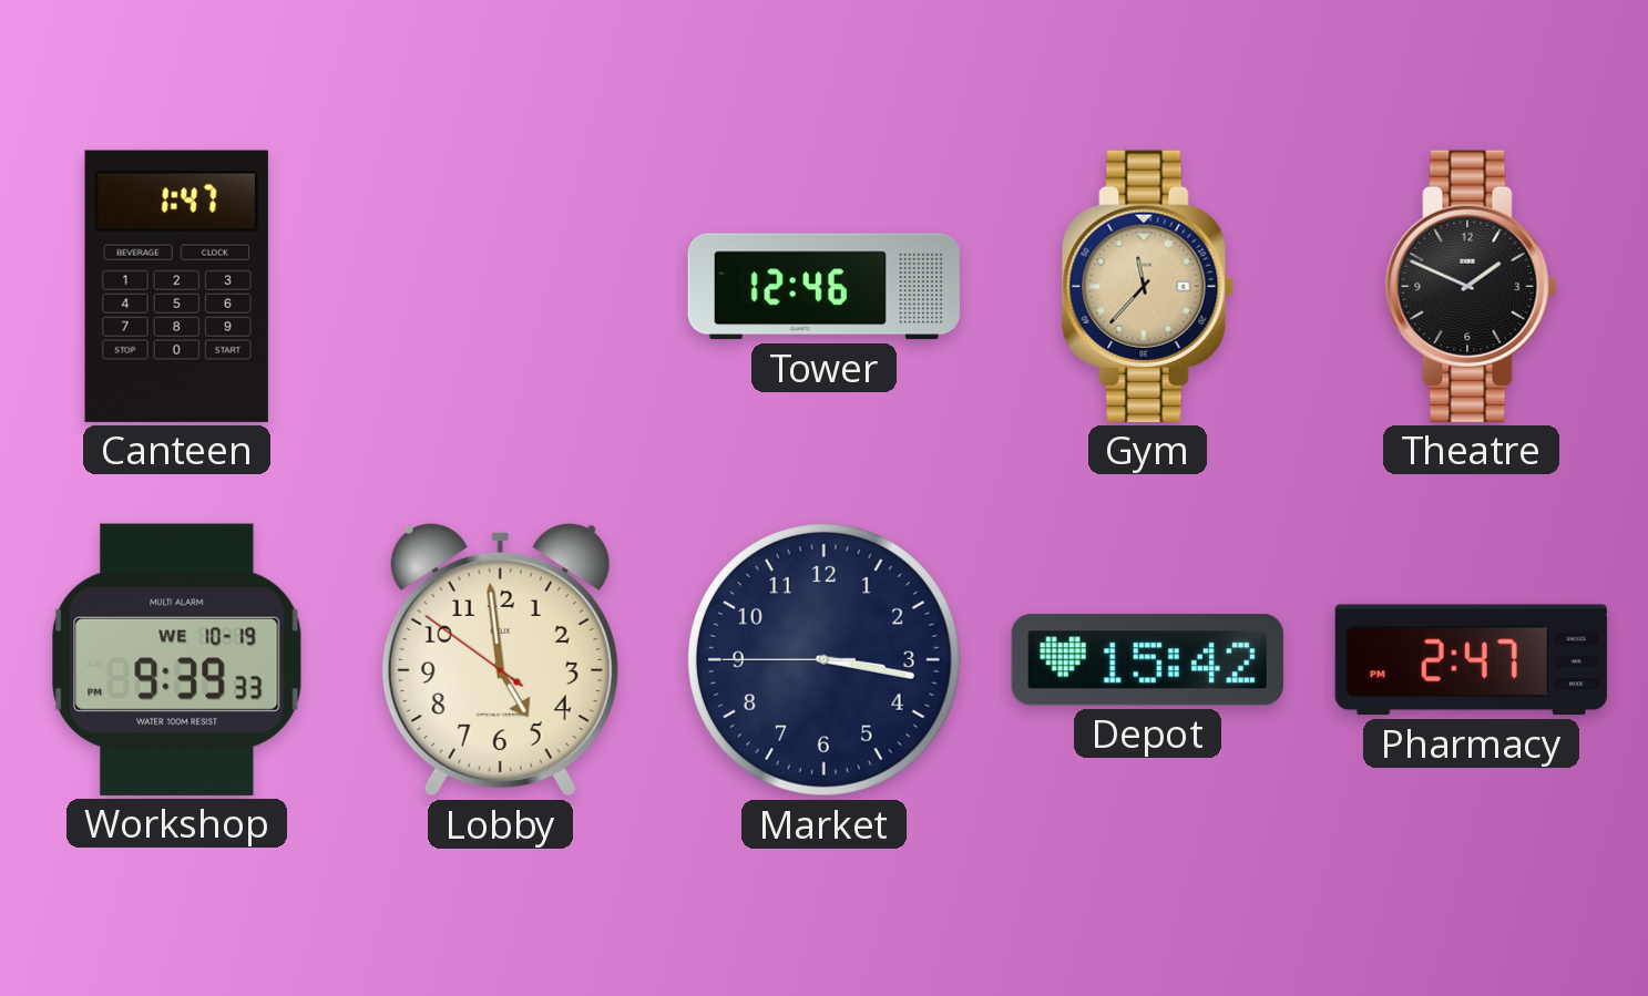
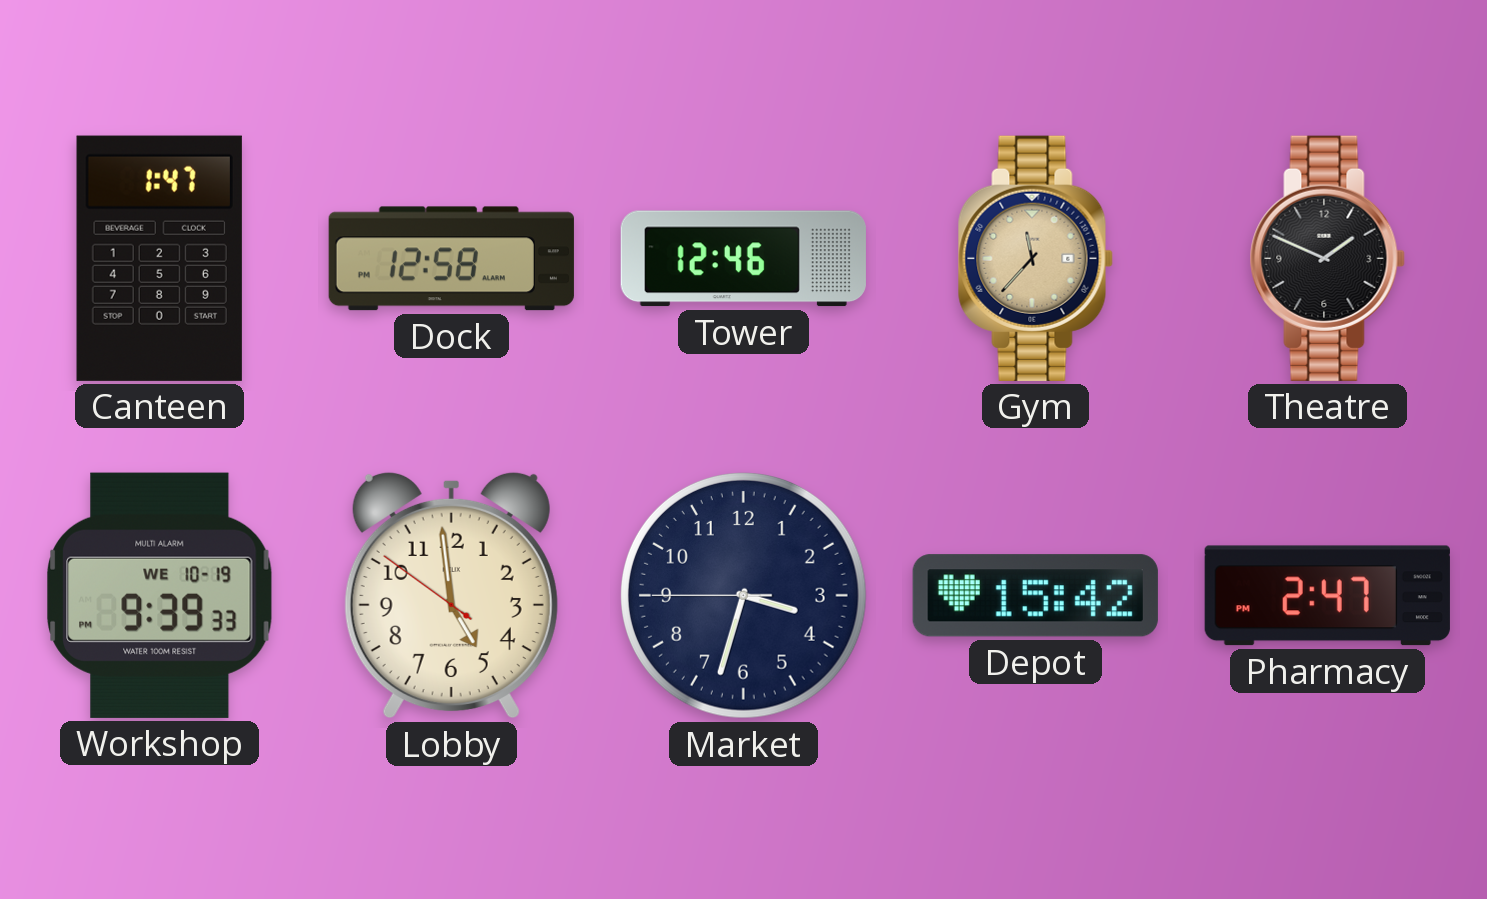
Dock: none -> 12:58 (451, 259)
Market: 3:16 -> 3:32 (743, 595)
